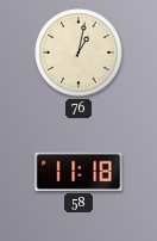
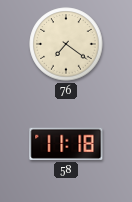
76: 1:02 -> 7:21 (66, 44)
